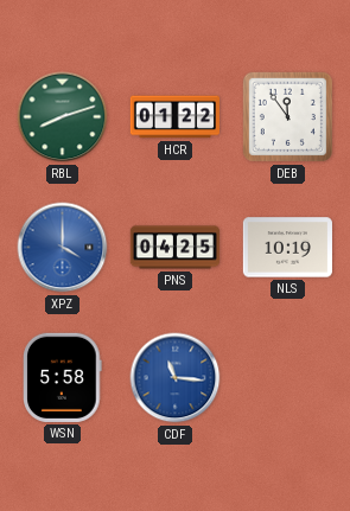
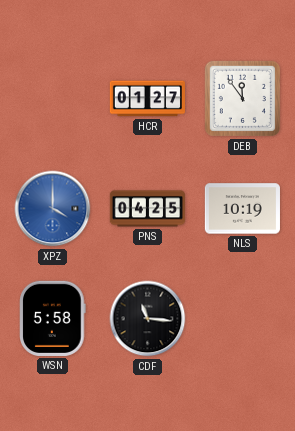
RBL: 8:12 -> none (63, 117)
HCR: 01:22 -> 01:27 (147, 99)
CDF dial: blue -> black (148, 319)
